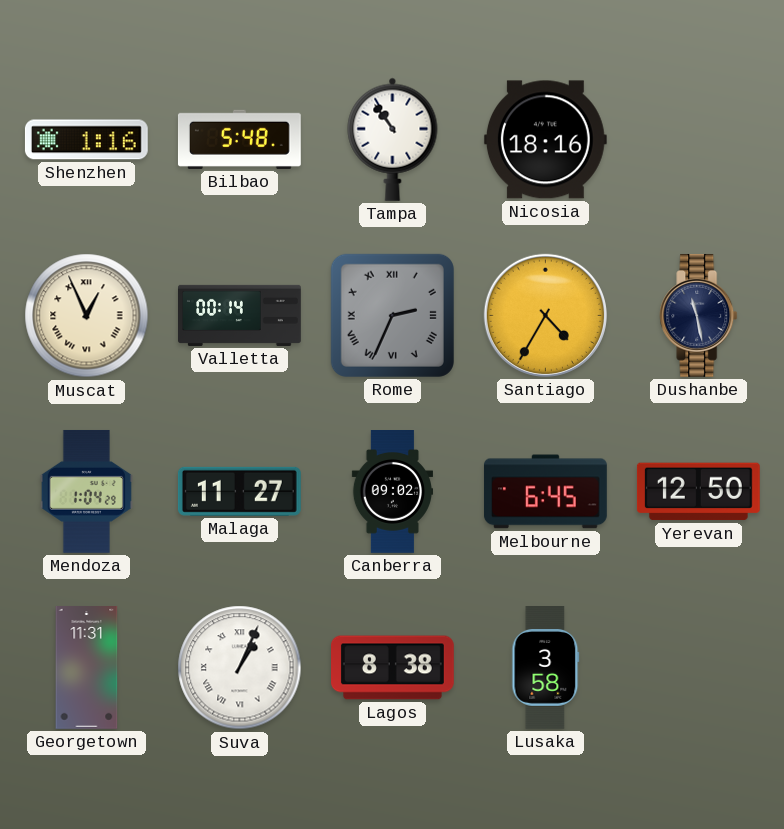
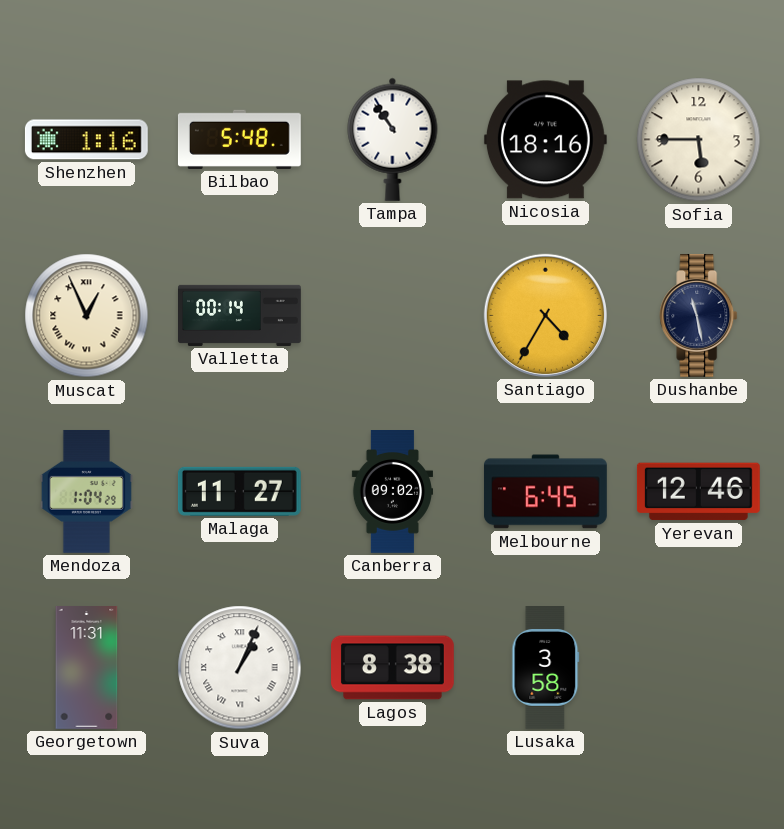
Sofia: none -> 5:45 (699, 140)
Rome: 2:34 -> none (392, 315)
Yerevan: 12:50 -> 12:46 (698, 492)
